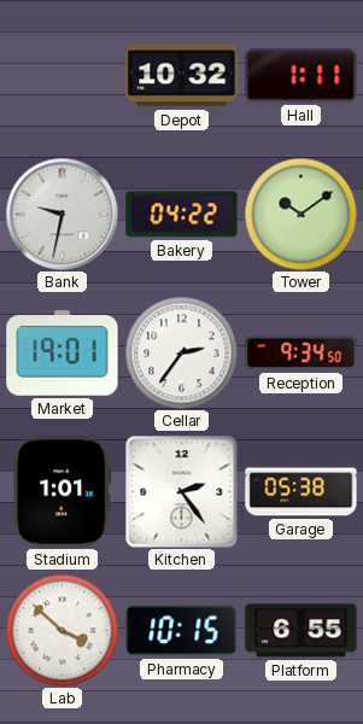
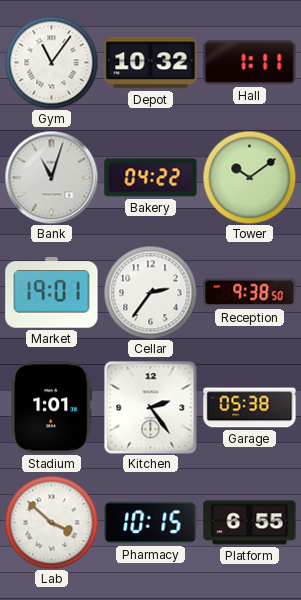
Gym: none -> 11:06 (51, 62)
Bank: 9:32 -> 11:03 (51, 177)
Reception: 9:34 -> 9:38 (250, 293)
